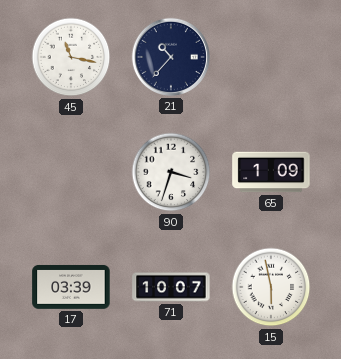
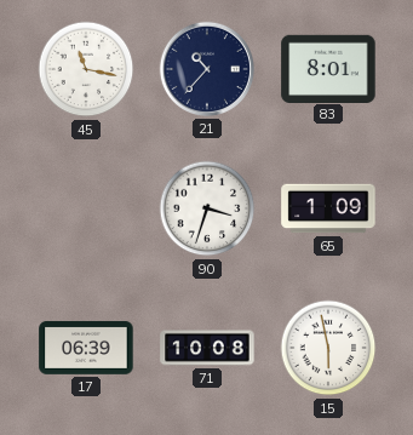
83: none -> 8:01 (328, 68)
17: 03:39 -> 06:39 (86, 348)
71: 10:07 -> 10:08 (207, 348)
